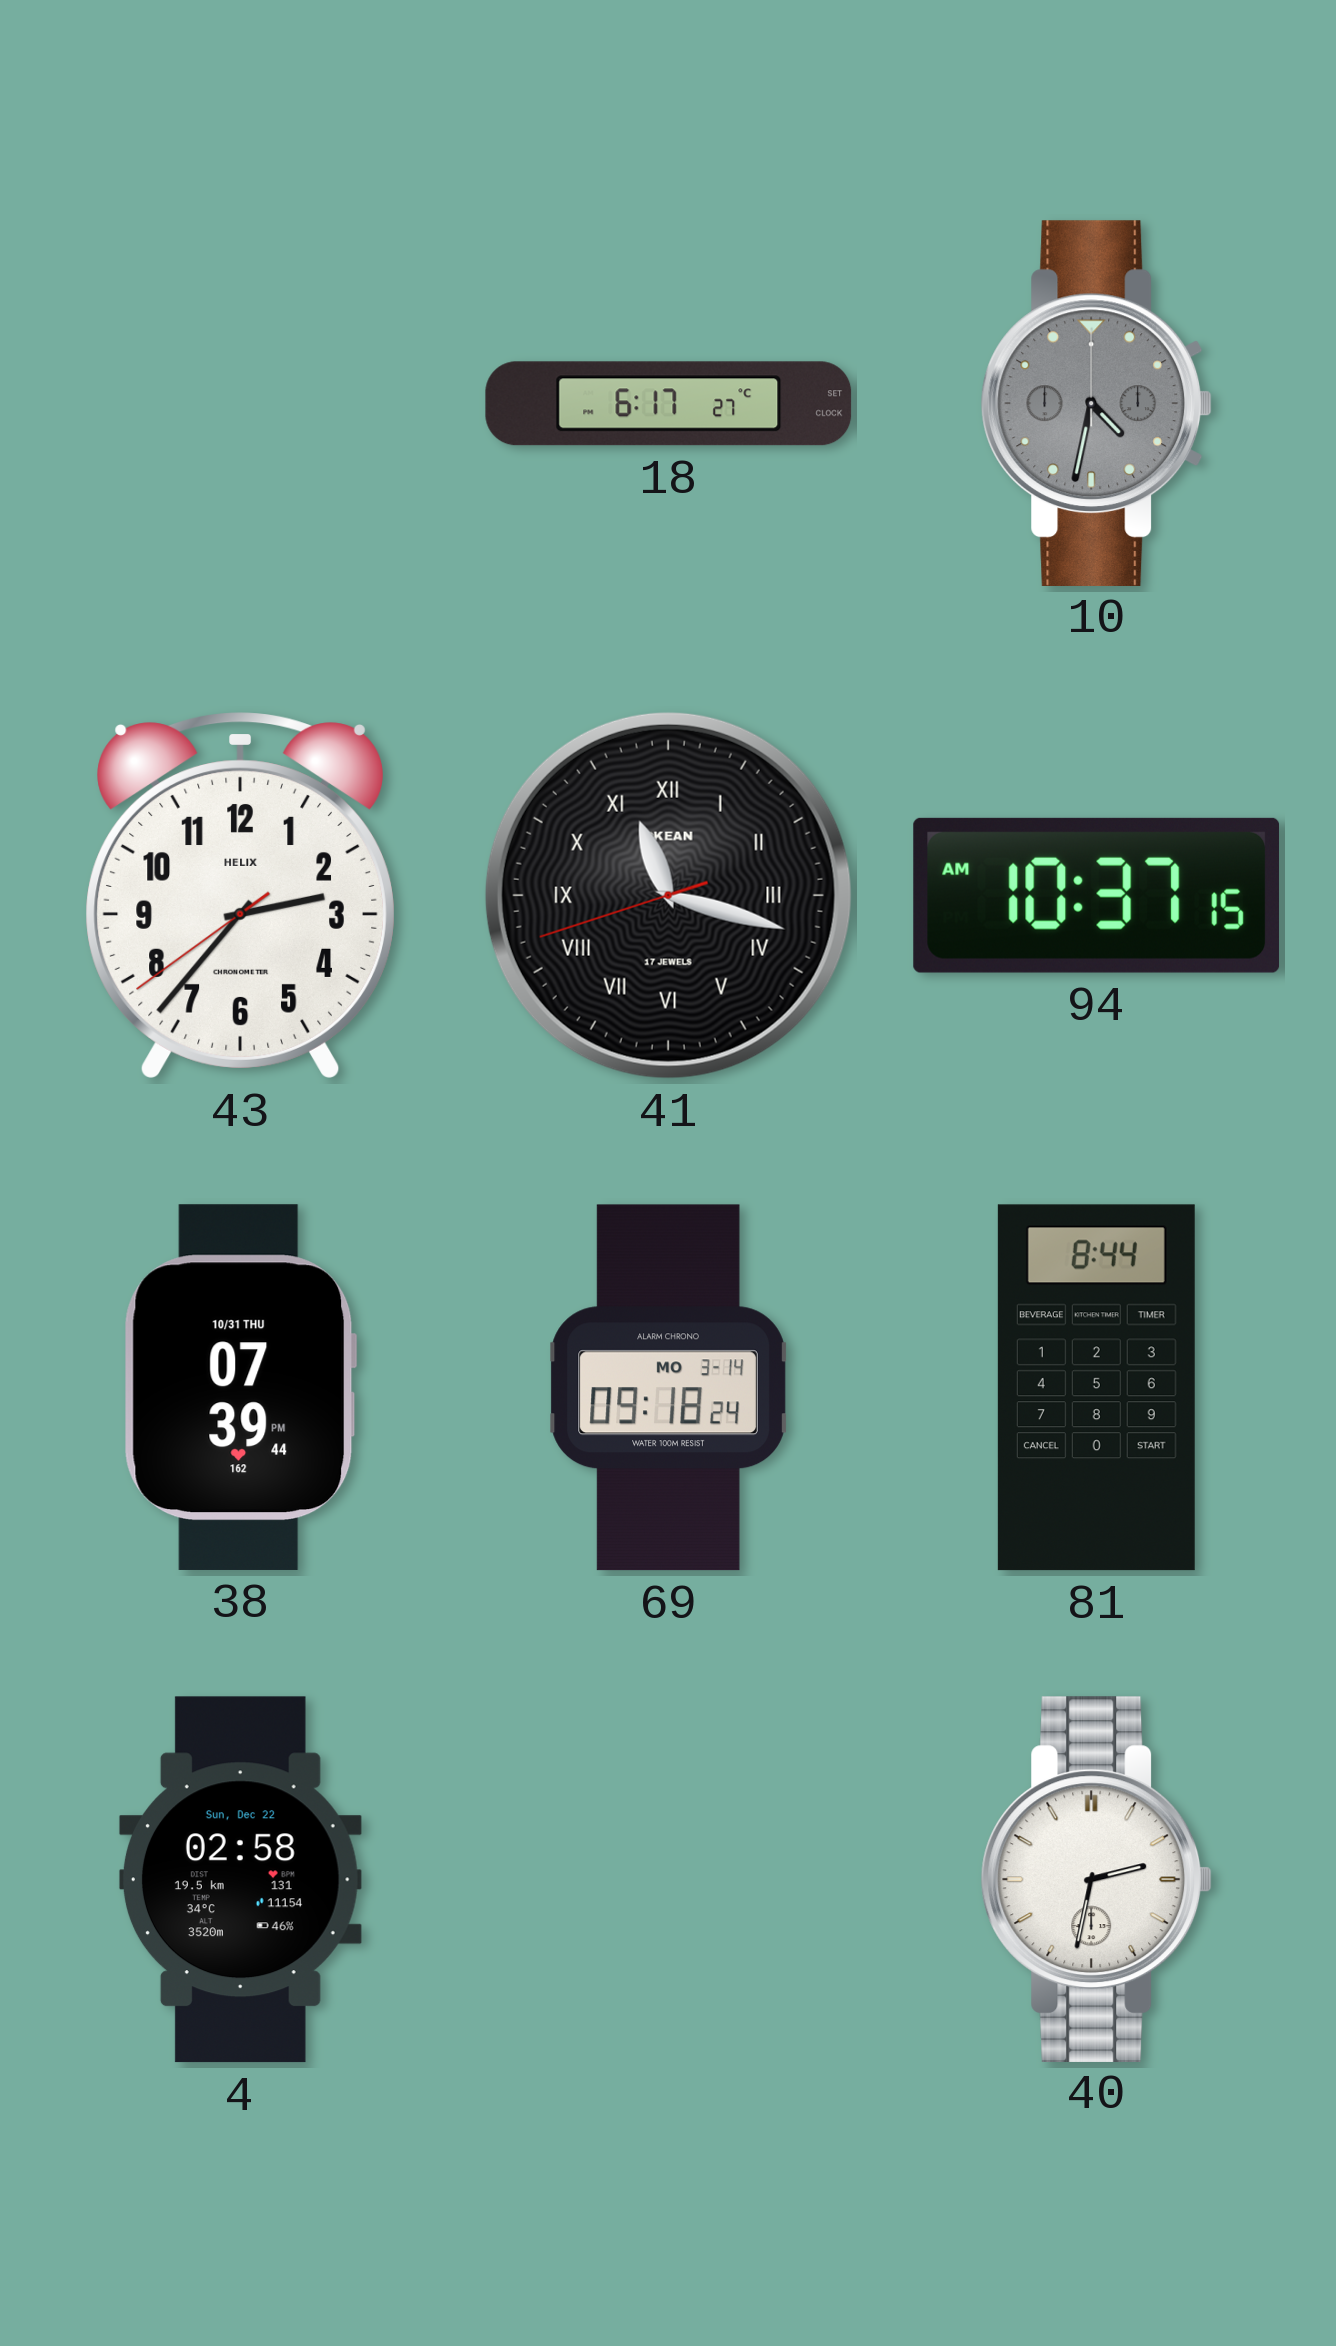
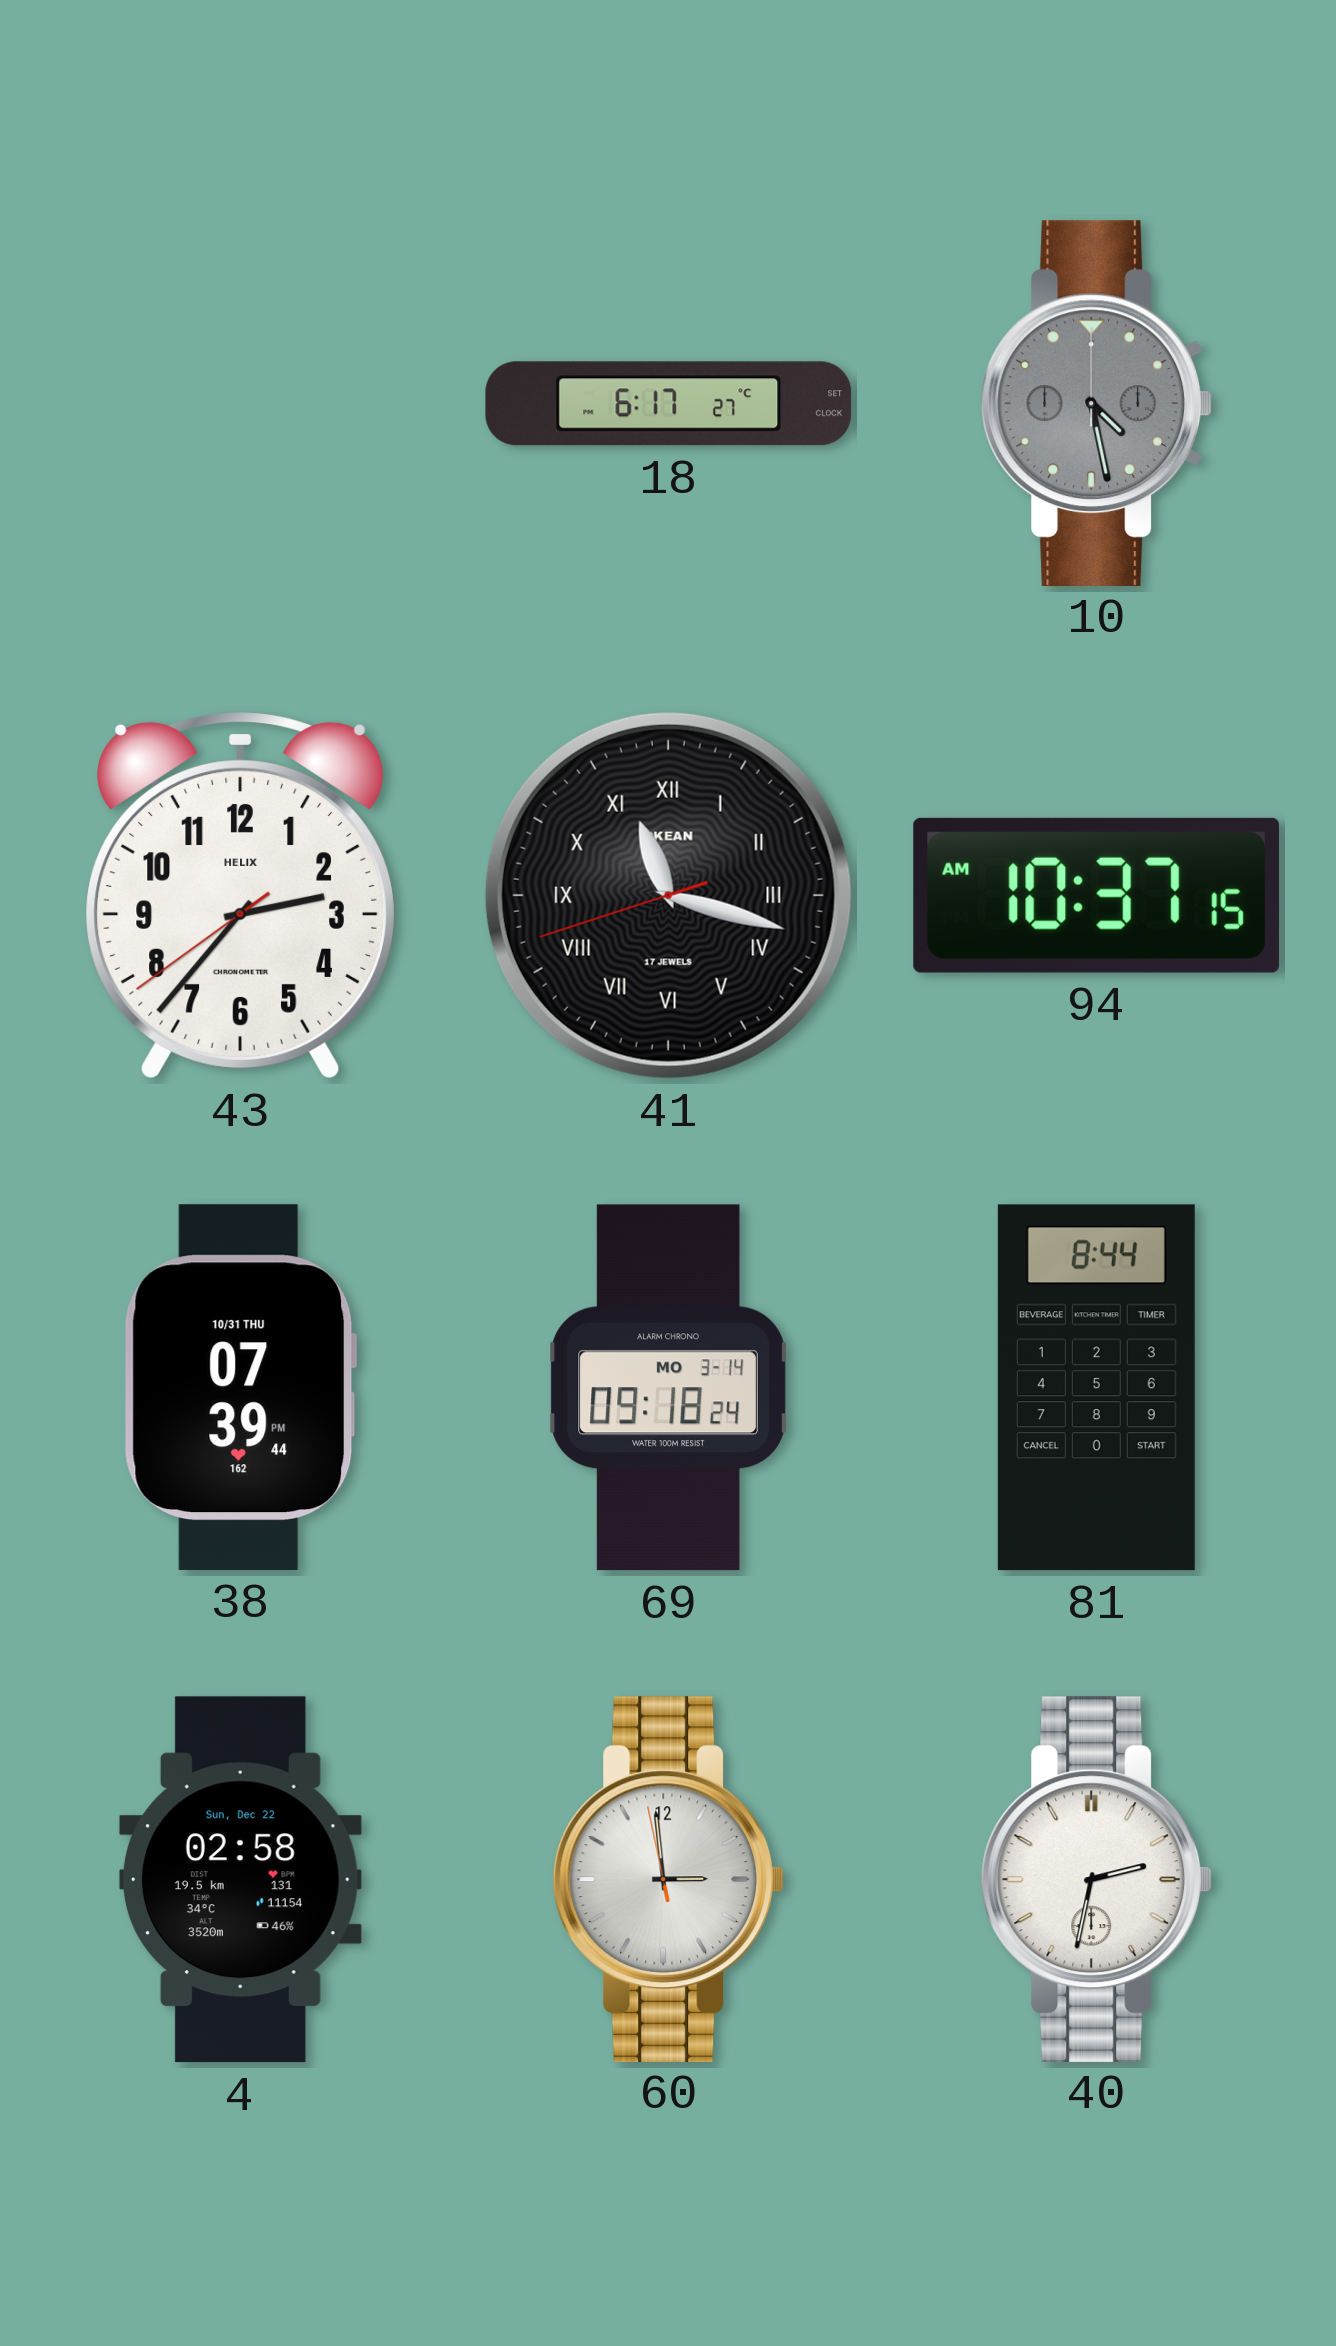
10: 4:32 -> 4:28 (1097, 403)
60: none -> 2:58 (669, 1879)
